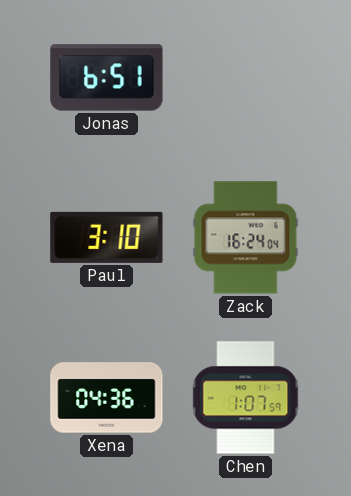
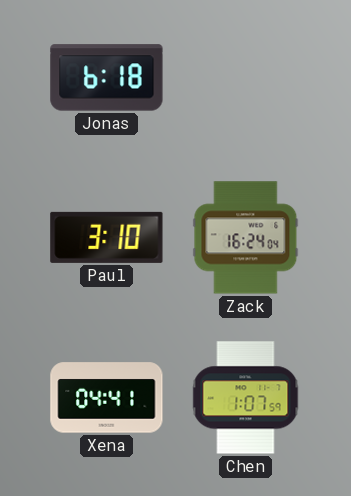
Jonas: 6:51 -> 6:18 (107, 78)
Xena: 04:36 -> 04:41 (107, 398)
